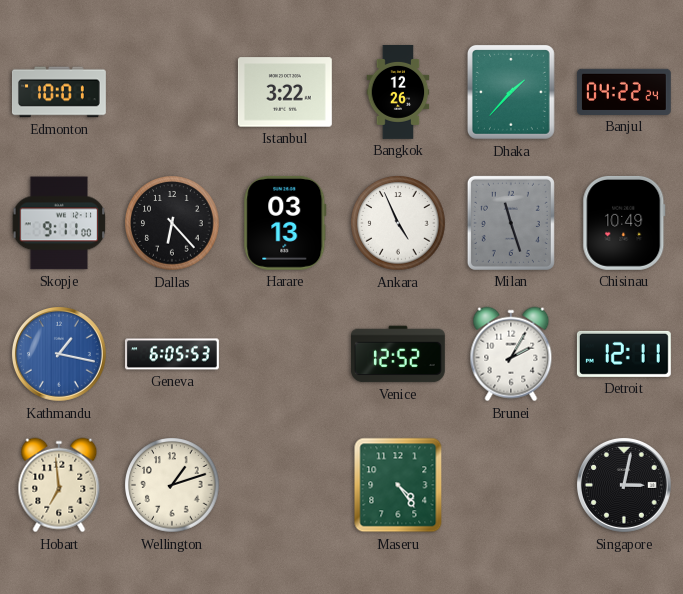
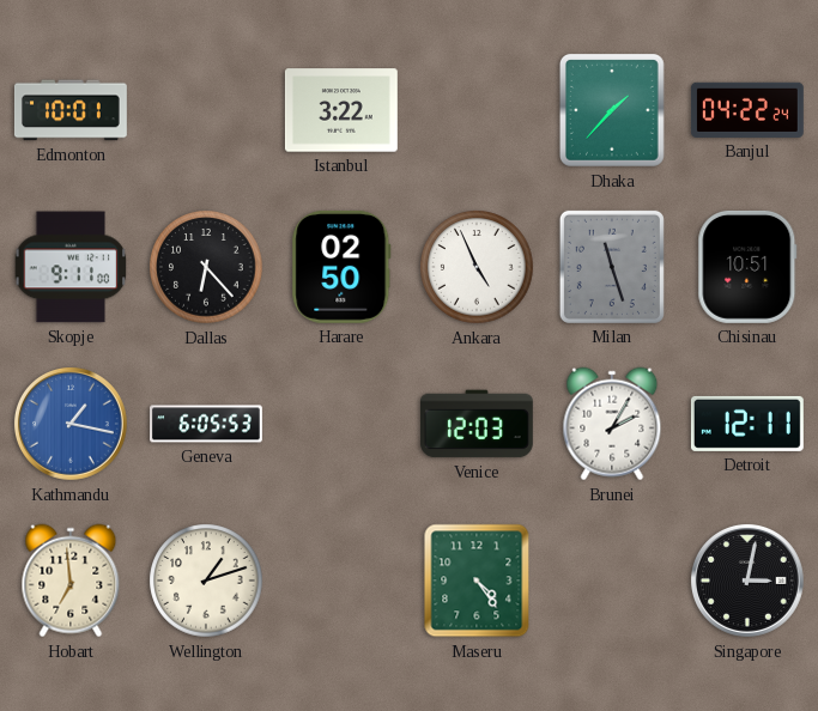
Bangkok: 12:26 -> none (398, 93)
Harare: 03:13 -> 02:50 (341, 267)
Chisinau: 10:49 -> 10:51 (747, 267)
Venice: 12:52 -> 12:03 (477, 424)
